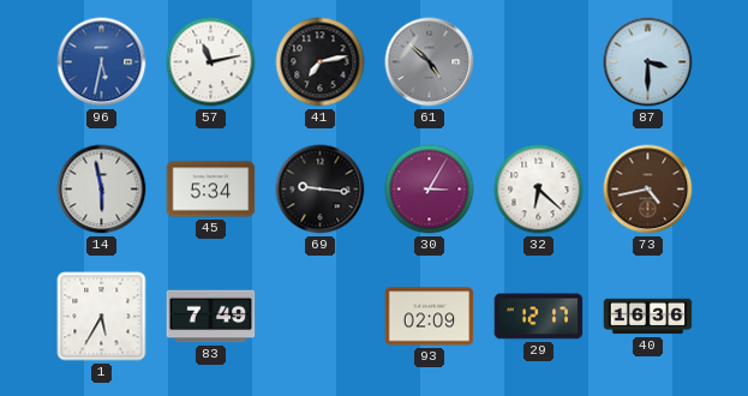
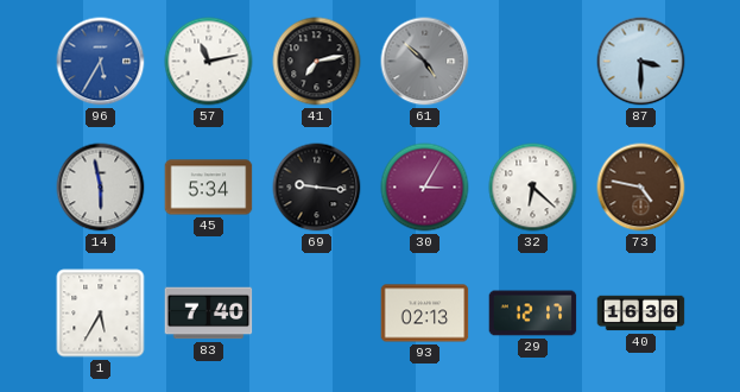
96: 5:32 -> 5:35 (101, 62)
73: 4:43 -> 4:47 (641, 188)
83: 7:49 -> 7:40 (209, 314)
93: 02:09 -> 02:13 (425, 314)
